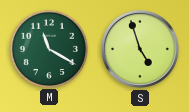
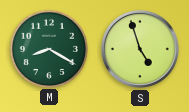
M: 11:20 -> 8:20 (48, 48)
